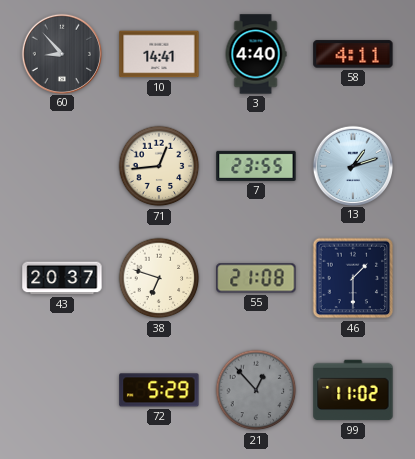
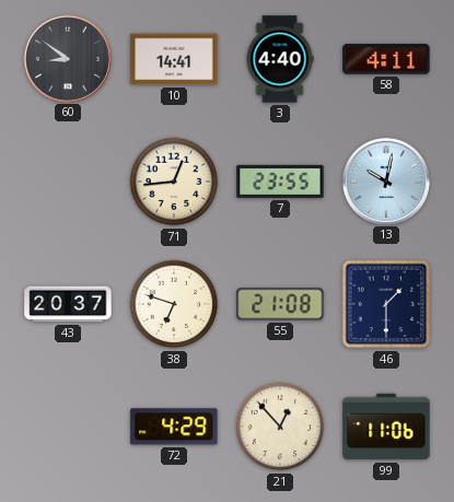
60: 8:53 -> 8:51 (67, 58)
13: 1:12 -> 10:02 (385, 180)
72: 5:29 -> 4:29 (174, 427)
21 dial: grey -> cream (280, 427)
99: 11:02 -> 11:06 (386, 427)
